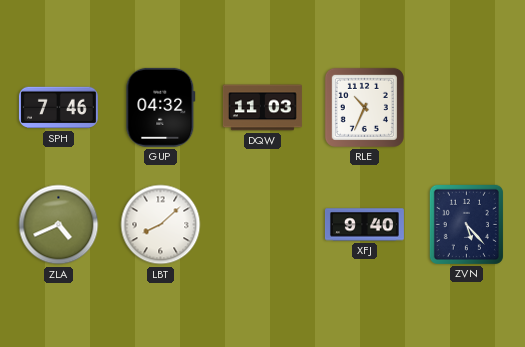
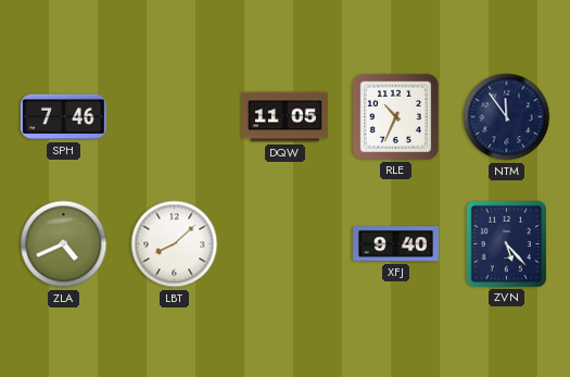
GUP: 04:32 -> none (161, 107)
DQW: 11:03 -> 11:05 (284, 117)
NTM: none -> 11:54 (507, 117)
